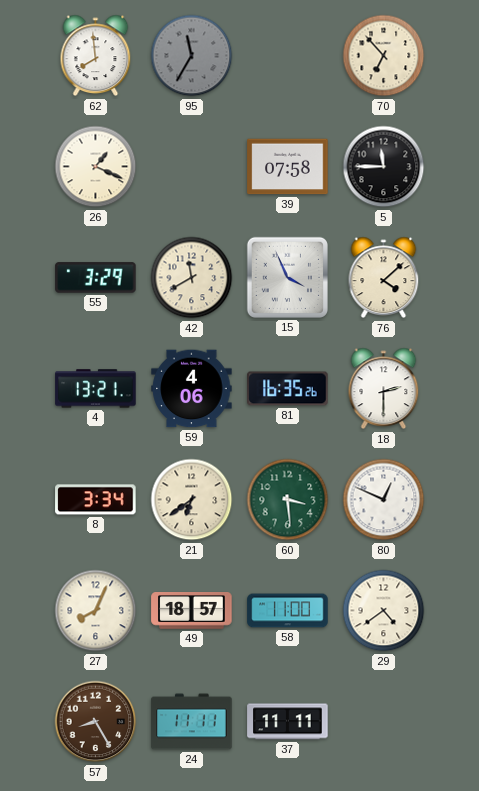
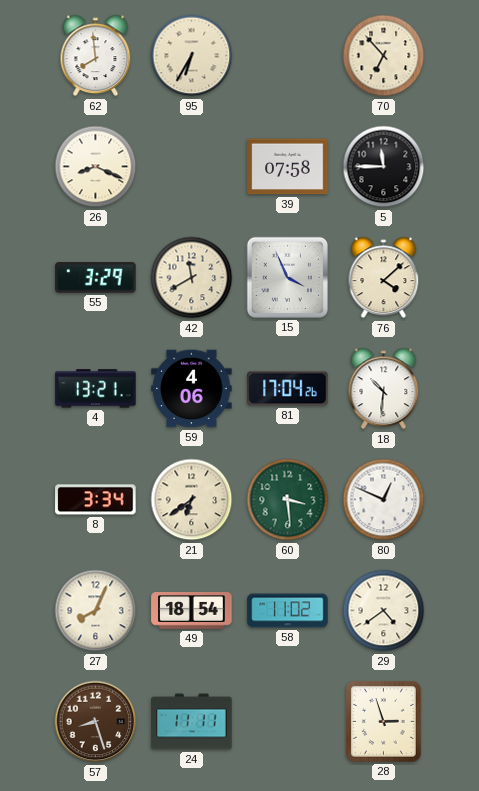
95: 11:35 -> 6:35 (192, 56)
95 dial: grey -> cream (192, 56)
26: 1:19 -> 8:19 (96, 167)
81: 16:35 -> 17:04 (288, 389)
18: 2:30 -> 10:31 (384, 389)
49: 18:57 -> 18:54 (192, 611)
58: 11:00 -> 11:02 (288, 611)
57: 8:25 -> 8:27 (96, 722)
37: 11:11 -> none (288, 722)
28: none -> 2:57 (384, 722)
